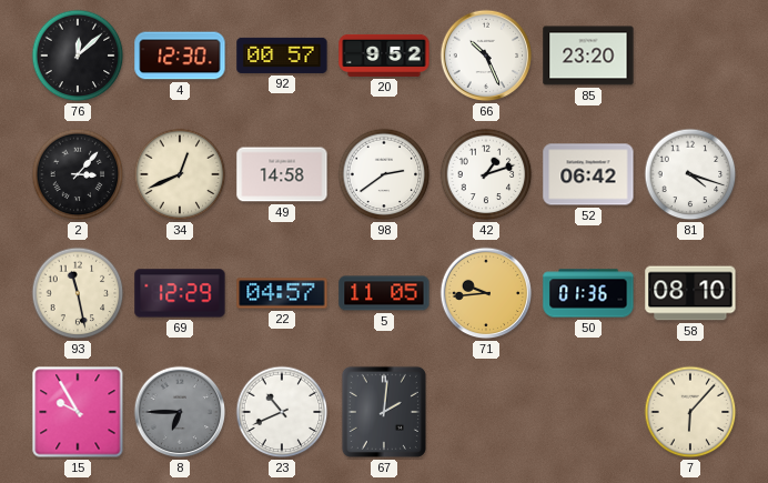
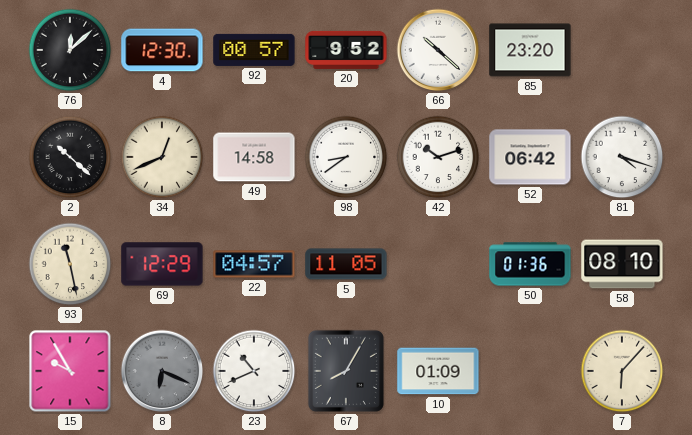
66: 10:26 -> 10:22 (438, 50)
2: 3:07 -> 10:22 (70, 157)
98: 2:39 -> 8:39 (346, 157)
42: 1:12 -> 10:12 (438, 157)
71: 9:44 -> none (486, 293)
8: 6:45 -> 6:19 (162, 371)
67: 2:01 -> 8:05 (346, 371)
10: none -> 01:09 (438, 371)
